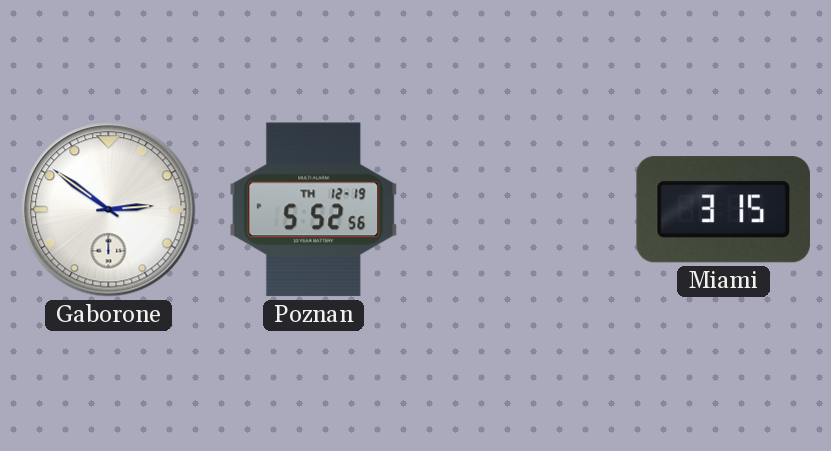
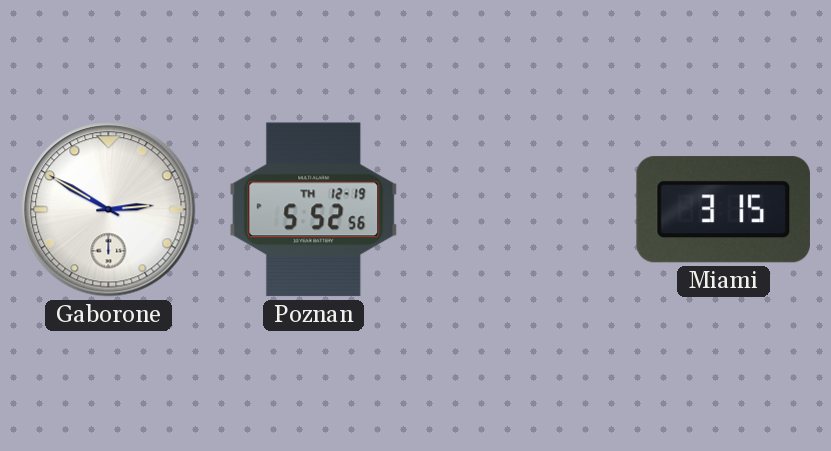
Gaborone: 2:51 -> 2:50 (109, 210)
